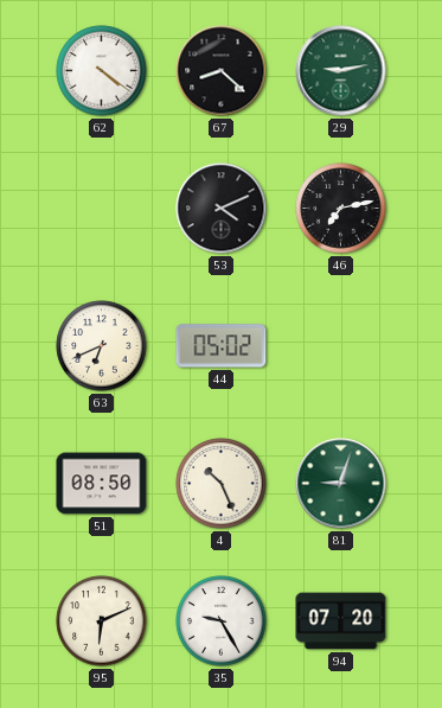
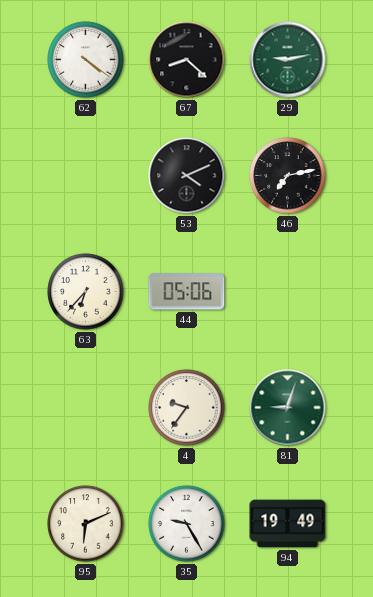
63: 6:41 -> 6:37 (86, 292)
44: 05:02 -> 05:06 (187, 292)
51: 08:50 -> none (102, 484)
4: 10:26 -> 9:36 (187, 408)
94: 07:20 -> 19:49 (288, 524)
